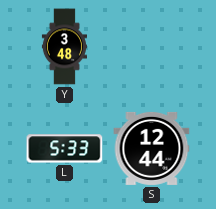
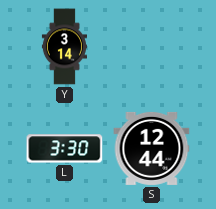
Y: 3:48 -> 3:14 (64, 47)
L: 5:33 -> 3:30 (65, 149)
